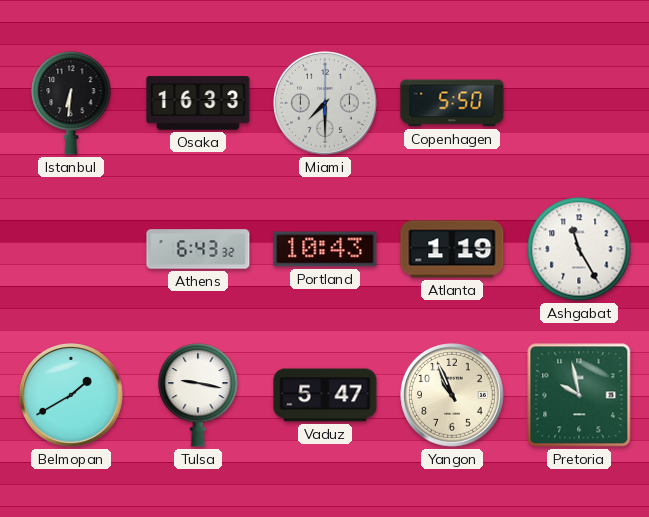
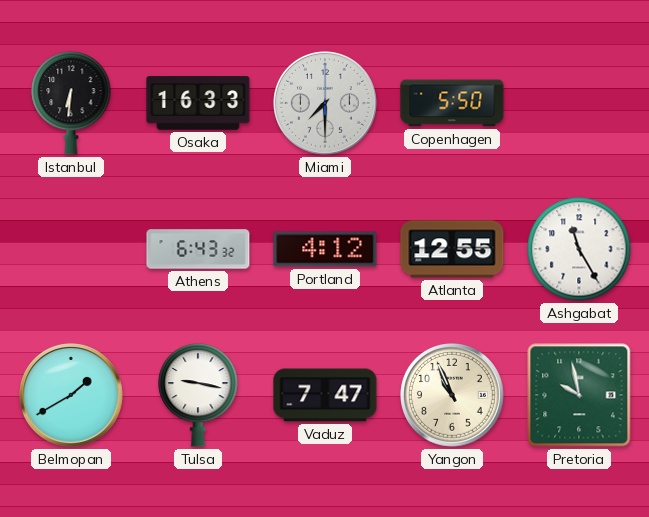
Portland: 10:43 -> 4:12 (325, 249)
Atlanta: 1:19 -> 12:55 (452, 249)
Vaduz: 5:47 -> 7:47 (325, 395)
